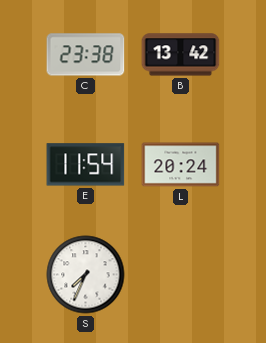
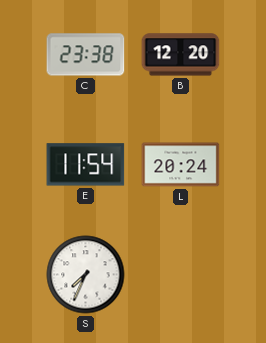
B: 13:42 -> 12:20 (181, 55)
